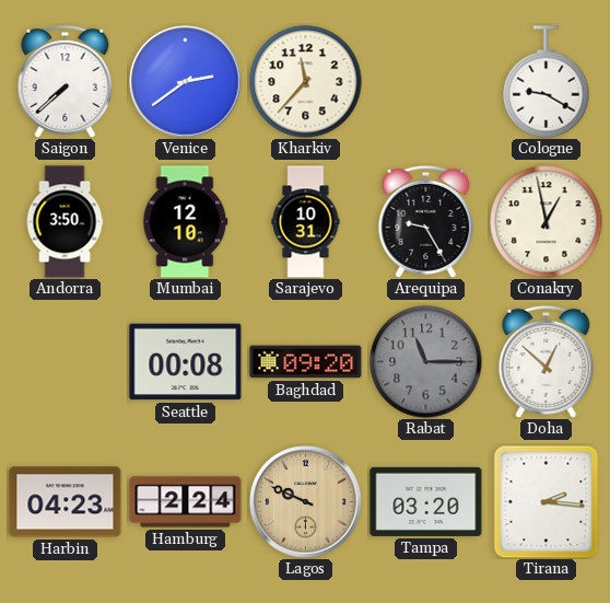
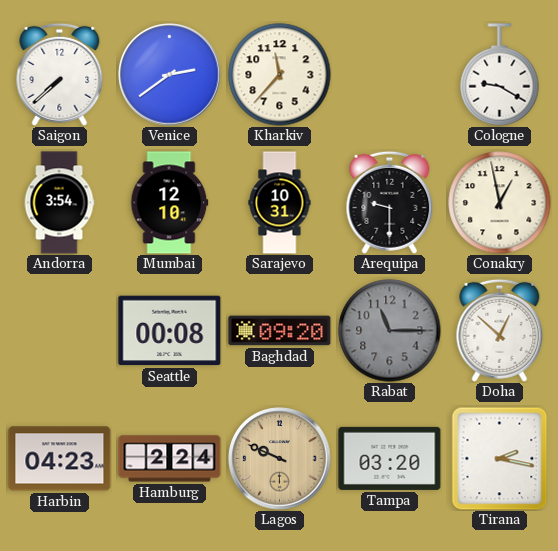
Andorra: 3:50 -> 3:54 (59, 203)
Arequipa: 9:25 -> 9:30 (390, 202)
Tirana: 2:16 -> 2:17 (500, 458)
